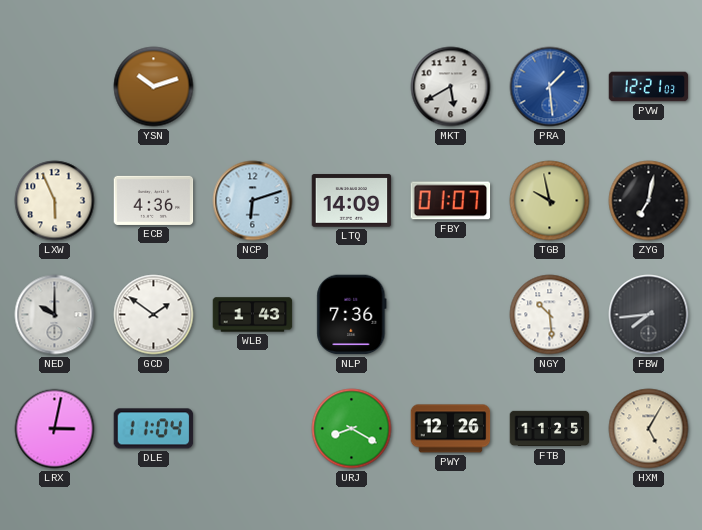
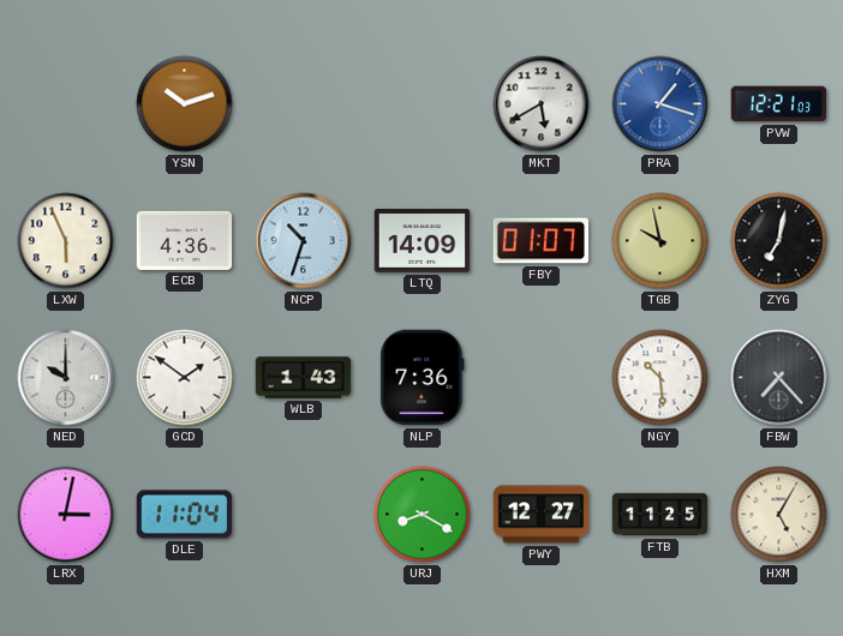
PRA: 1:29 -> 1:18 (660, 104)
NCP: 6:12 -> 10:33 (304, 241)
FBW: 7:44 -> 7:23 (779, 378)
PWY: 12:26 -> 12:27 (542, 515)
